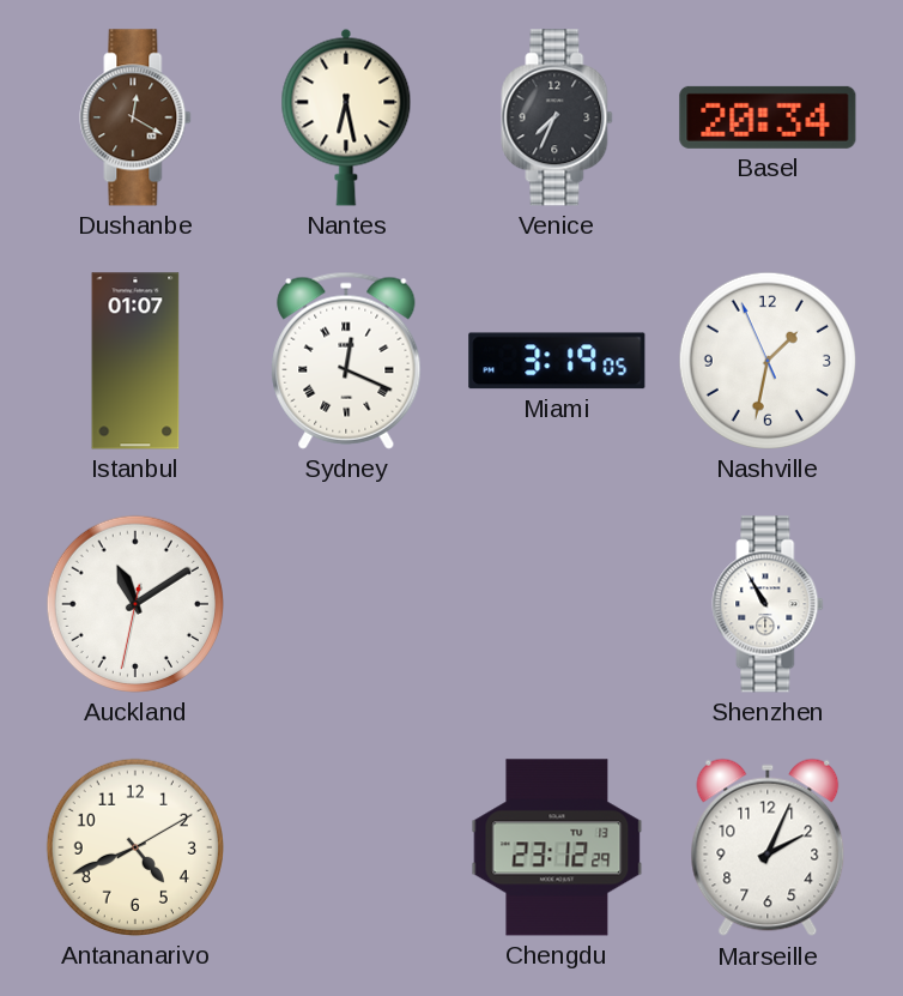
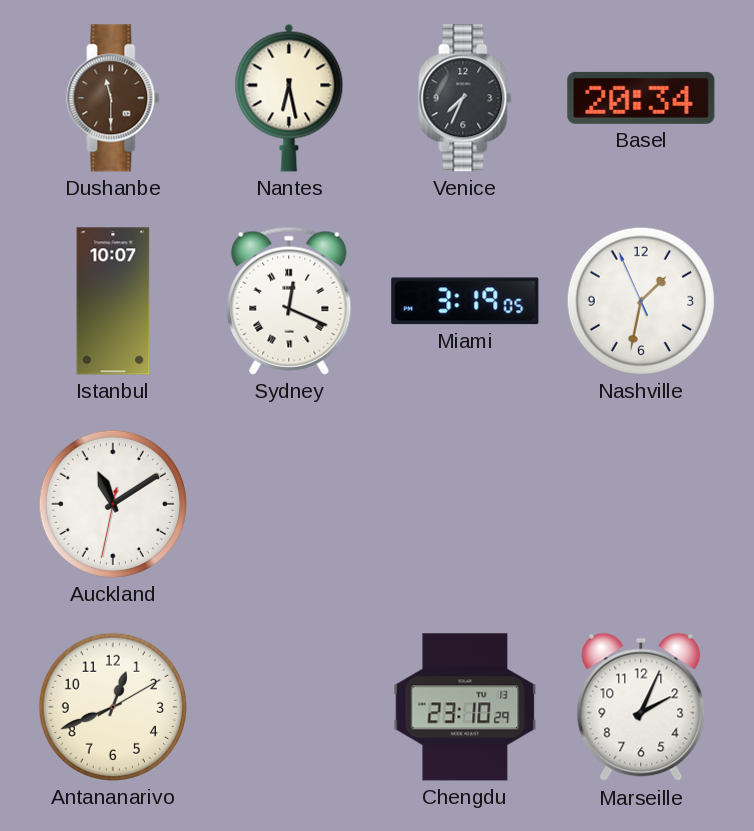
Dushanbe: 12:20 -> 11:30 (113, 98)
Istanbul: 01:07 -> 10:07 (113, 301)
Shenzhen: 10:55 -> none (768, 604)
Antananarivo: 4:41 -> 12:41 (113, 707)
Chengdu: 23:12 -> 23:10 (465, 707)
